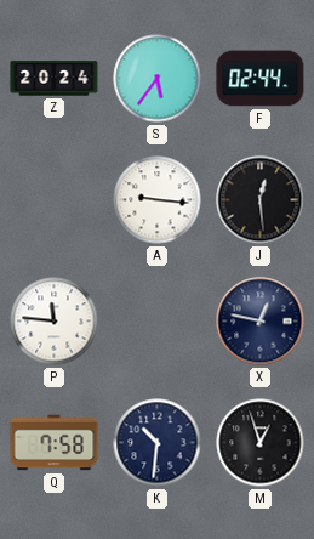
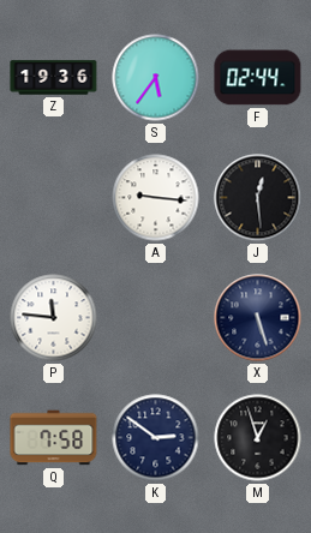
Z: 20:24 -> 19:36 (54, 78)
X: 12:47 -> 5:27 (258, 318)
K: 10:31 -> 2:51 (156, 438)
